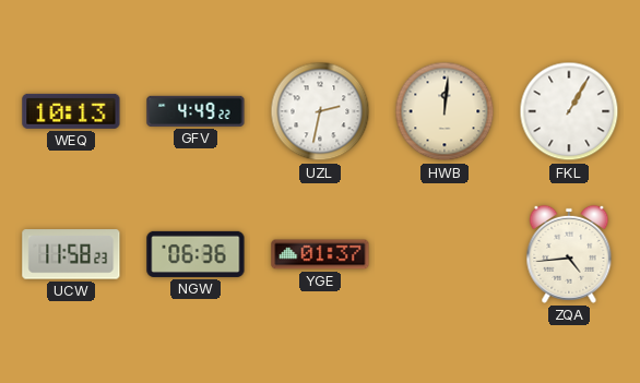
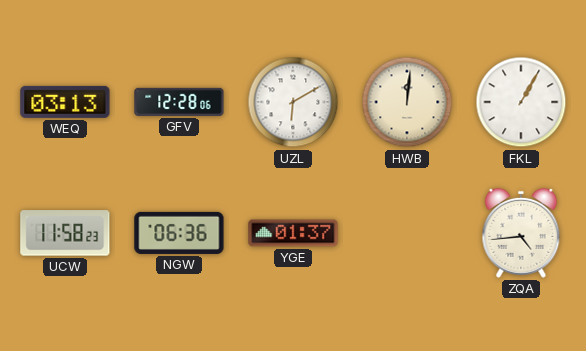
WEQ: 10:13 -> 03:13 (65, 102)
GFV: 4:49 -> 12:28 (179, 102)
UZL: 2:32 -> 6:10 (293, 102)
